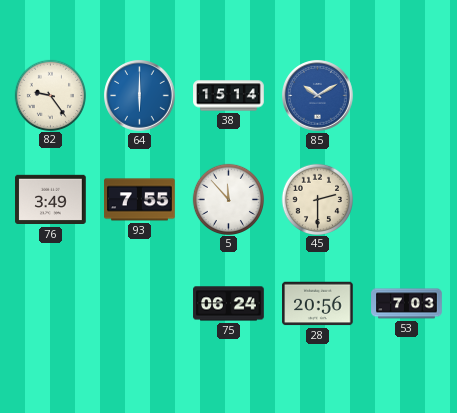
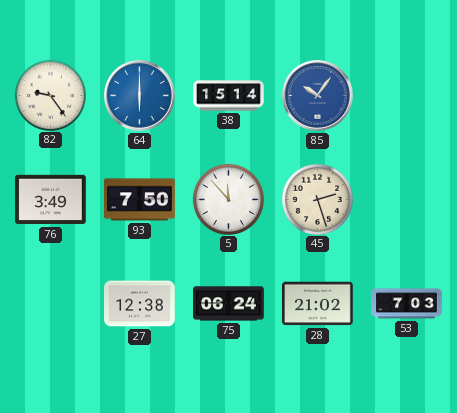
85: 10:10 -> 10:06 (318, 96)
93: 7:55 -> 7:50 (140, 200)
45: 2:30 -> 2:27 (317, 199)
27: none -> 12:38 (140, 304)
28: 20:56 -> 21:02 (318, 304)
